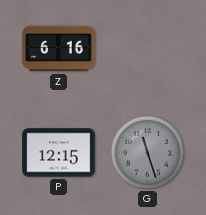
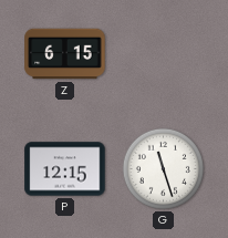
Z: 6:16 -> 6:15 (65, 54)
G dial: grey -> white (163, 168)
